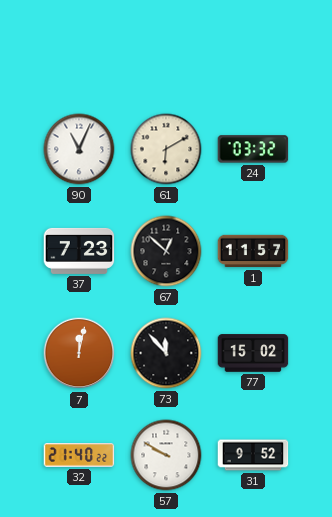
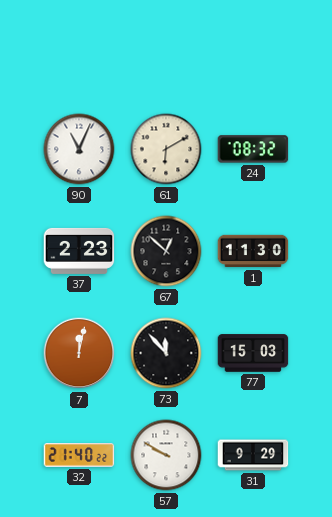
24: 03:32 -> 08:32 (253, 149)
37: 7:23 -> 2:23 (79, 251)
1: 11:57 -> 11:30 (253, 251)
77: 15:02 -> 15:03 (253, 353)
31: 9:52 -> 9:29 (253, 455)
